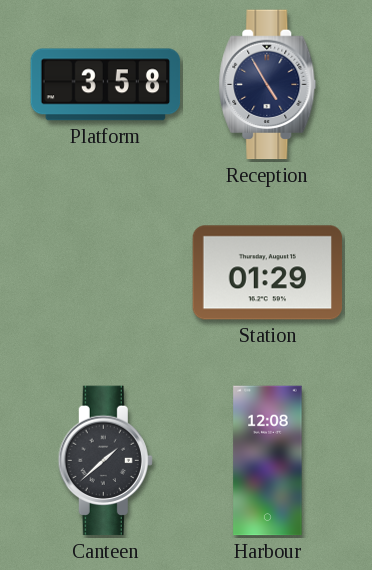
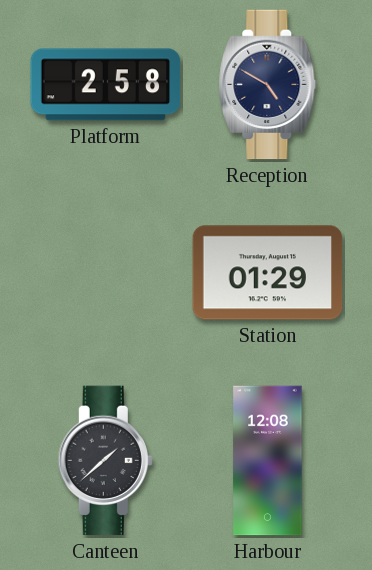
Platform: 3:58 -> 2:58 (106, 85)
Reception: 4:55 -> 4:50 (268, 85)
